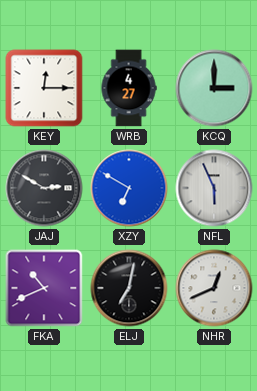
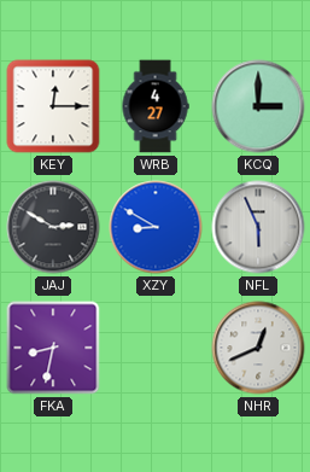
XZY: 6:50 -> 8:50 (156, 227)
FKA: 10:41 -> 8:32 (53, 348)
ELJ: 7:02 -> none (129, 288)
